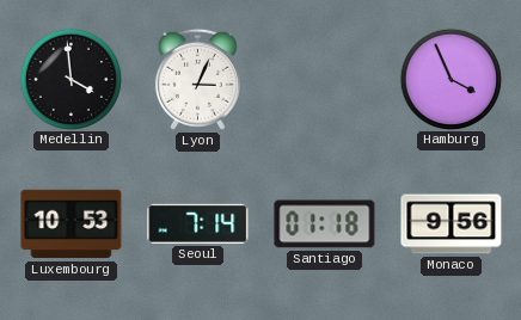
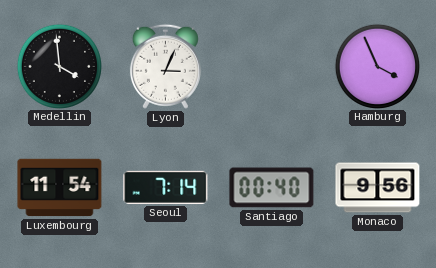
Luxembourg: 10:53 -> 11:54 (60, 188)
Santiago: 01:18 -> 00:40 (272, 188)
